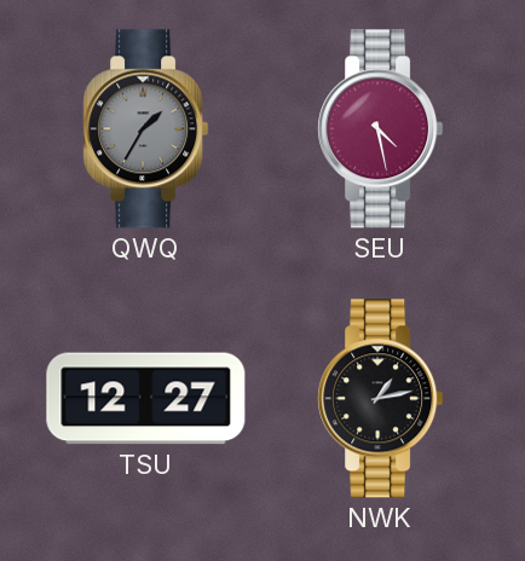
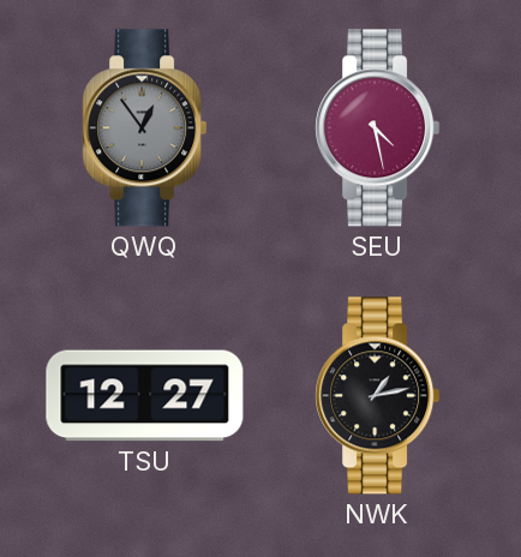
QWQ: 1:35 -> 12:54 (145, 128)
